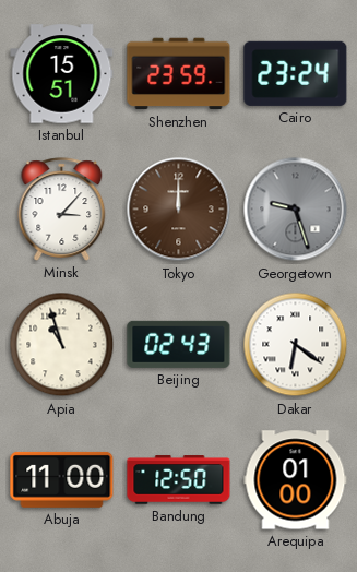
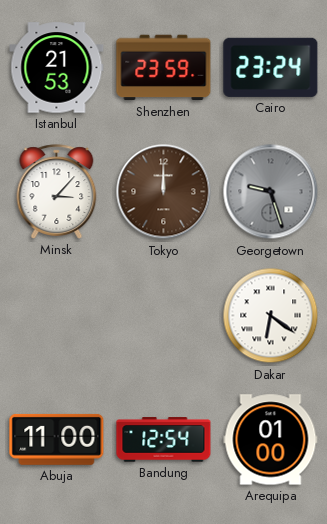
Istanbul: 15:51 -> 21:53 (57, 68)
Apia: 10:57 -> none (62, 345)
Beijing: 02:43 -> none (179, 344)
Bandung: 12:50 -> 12:54 (164, 440)
